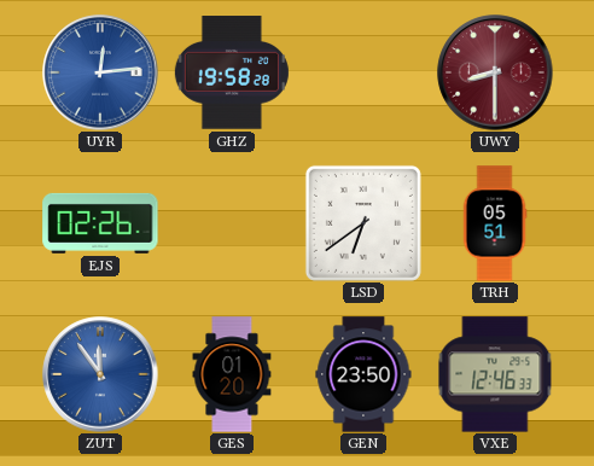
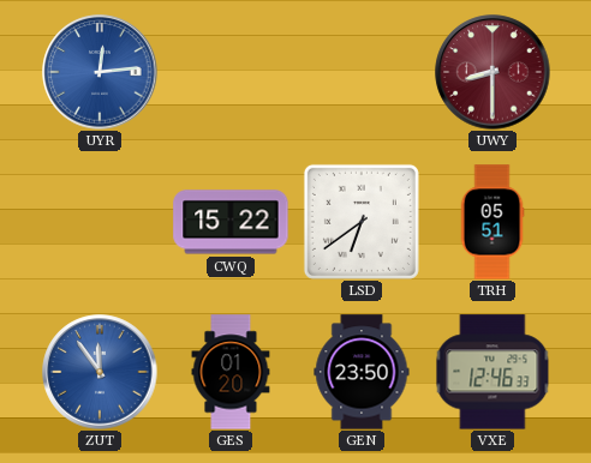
GHZ: 19:58 -> none (232, 72)
EJS: 02:26 -> none (100, 223)
CWQ: none -> 15:22 (231, 222)
